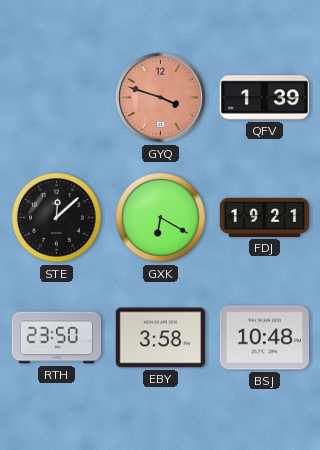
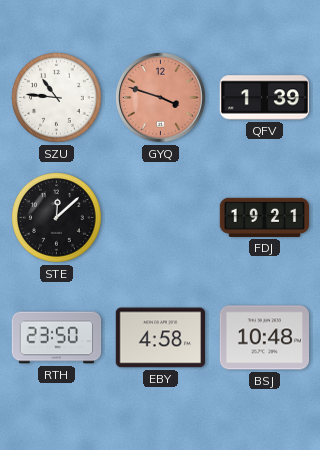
SZU: none -> 10:46 (57, 98)
GXK: 6:20 -> none (161, 218)
EBY: 3:58 -> 4:58 (161, 338)
